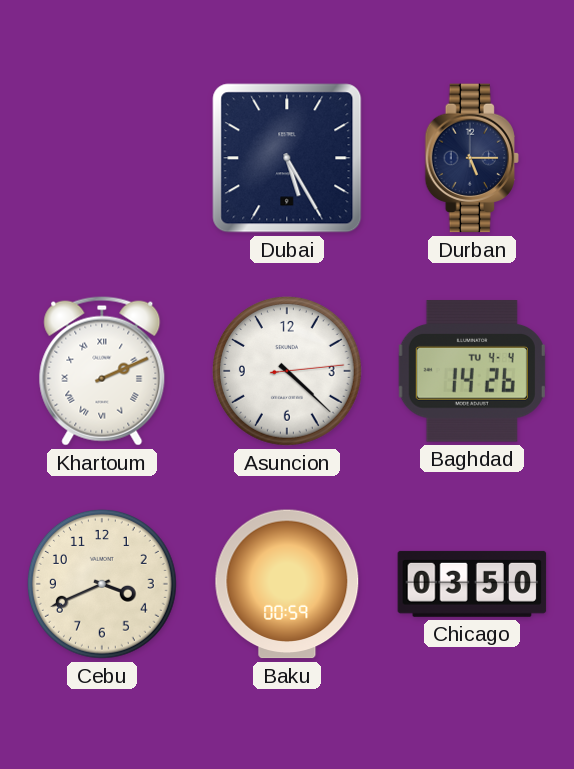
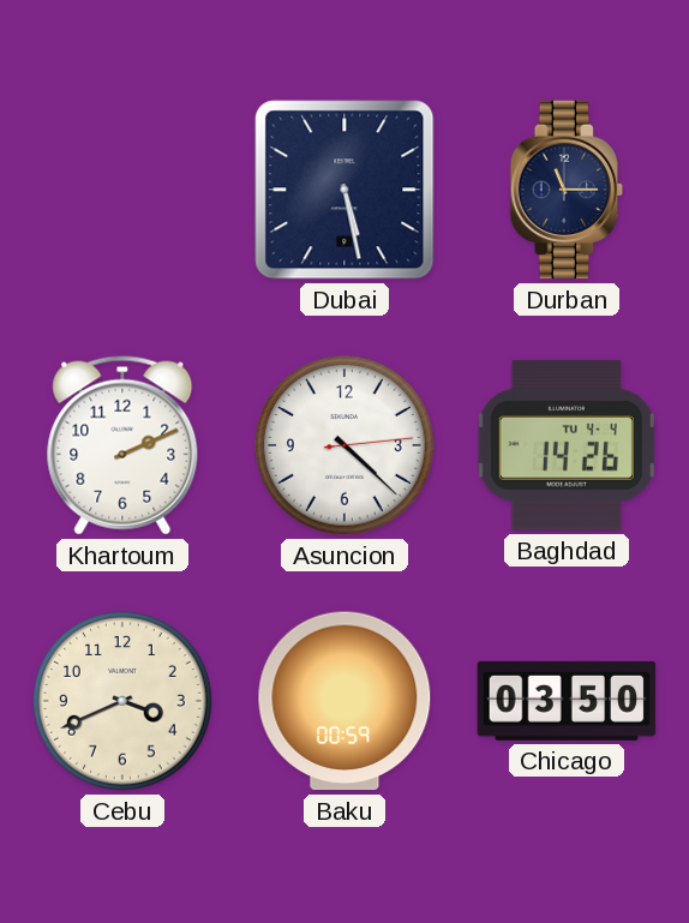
Dubai: 5:25 -> 5:28 (344, 190)
Durban: 5:15 -> 11:15 (567, 190)
Khartoum numerals: Roman -> Arabic (122, 445)
